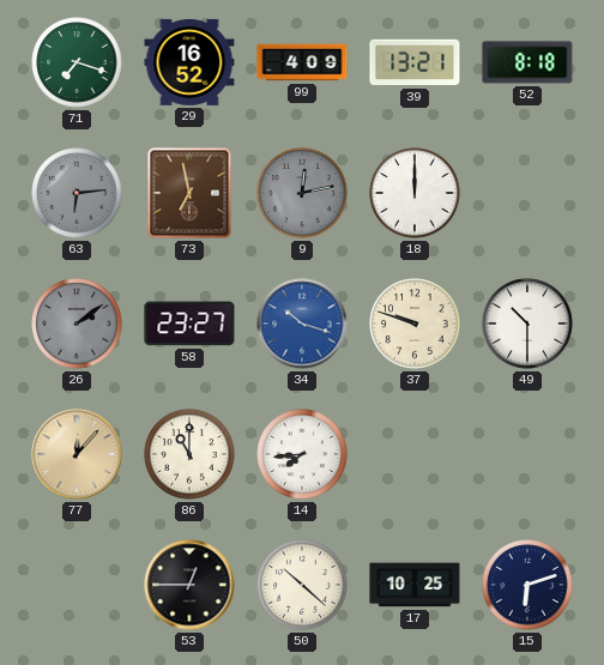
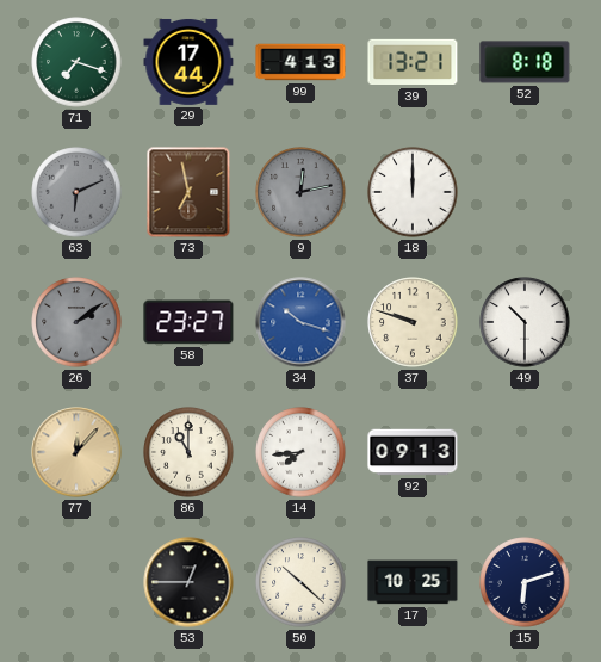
29: 16:52 -> 17:44 (188, 62)
99: 4:09 -> 4:13 (300, 62)
63: 6:14 -> 6:11 (76, 192)
92: none -> 09:13 (413, 452)
